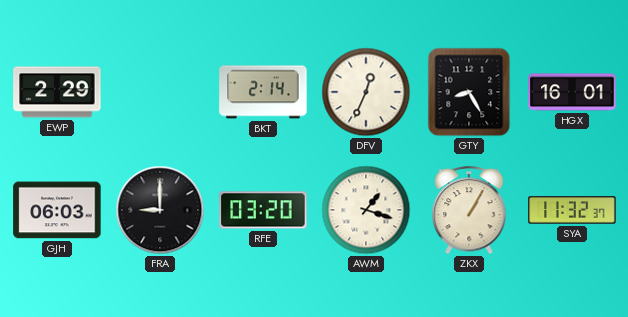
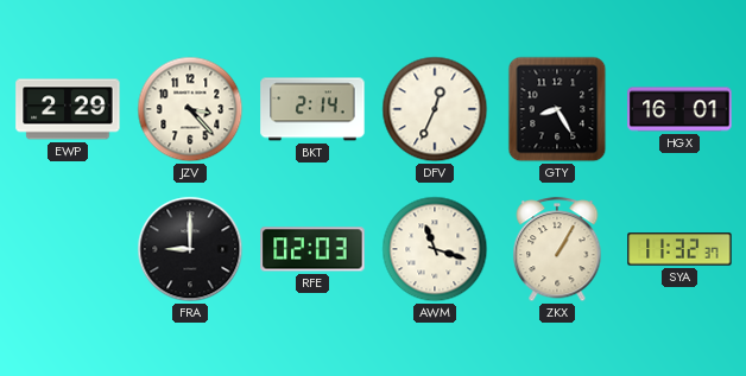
JZV: none -> 3:23 (190, 109)
GJH: 06:03 -> none (57, 210)
RFE: 03:20 -> 02:03 (312, 249)
AWM: 1:18 -> 11:18 (435, 249)
